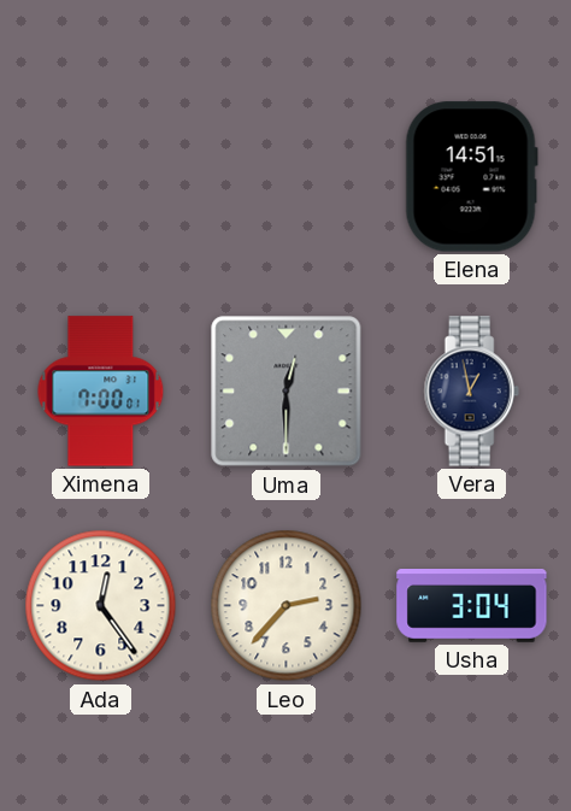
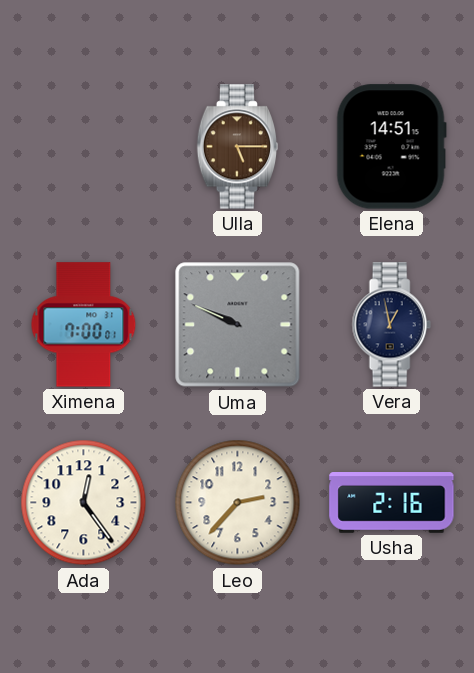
Ulla: none -> 5:15 (238, 147)
Uma: 12:30 -> 9:49 (238, 325)
Usha: 3:04 -> 2:16 (392, 503)
